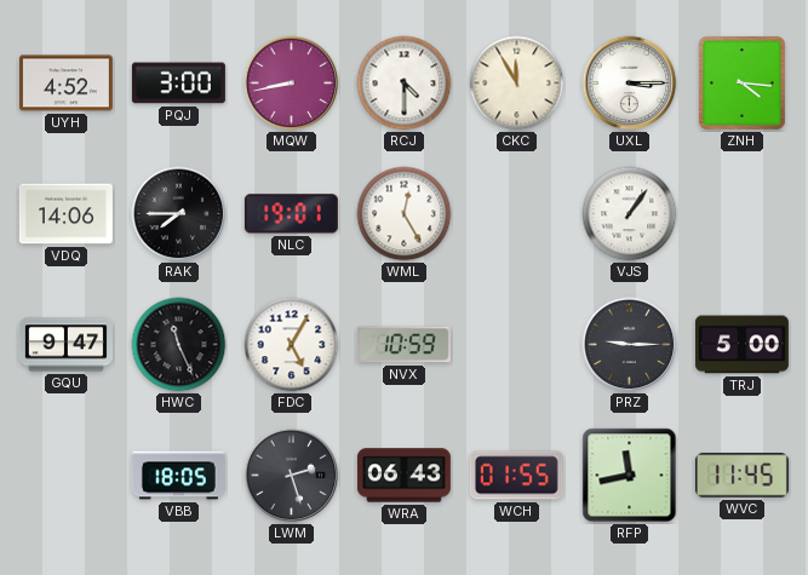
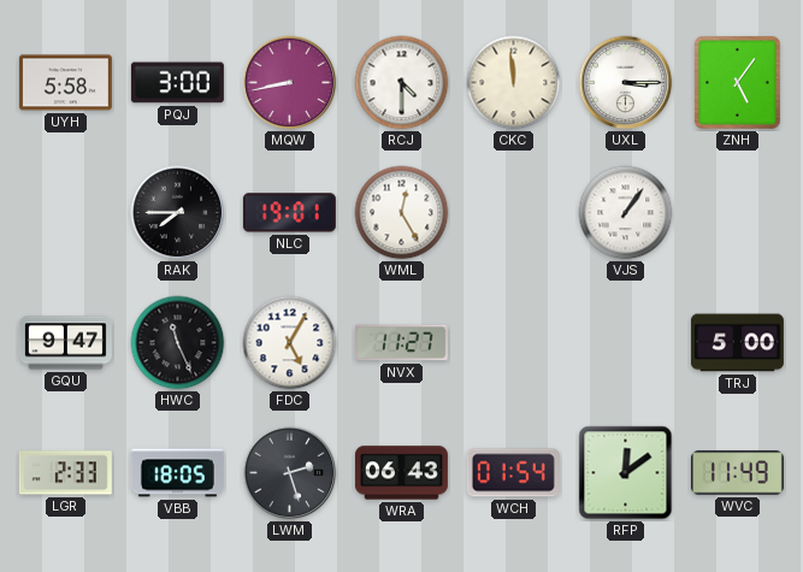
UYH: 4:52 -> 5:58 (65, 83)
CKC: 11:55 -> 11:59 (514, 83)
ZNH: 4:16 -> 5:06 (738, 83)
VDQ: 14:06 -> none (65, 214)
NVX: 10:59 -> 11:27 (401, 343)
PRZ: 9:15 -> none (630, 345)
LGR: none -> 2:33 (65, 473)
WCH: 01:55 -> 01:54 (513, 473)
RFP: 11:43 -> 12:09 (626, 473)
WVC: 11:45 -> 11:49 (737, 473)
